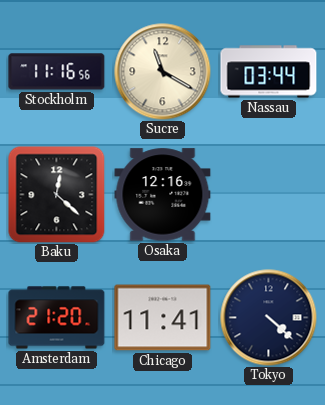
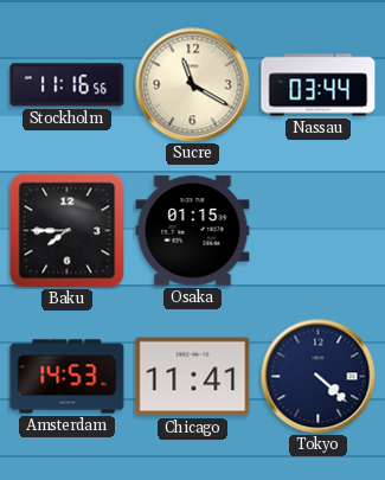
Baku: 12:22 -> 7:45 (68, 231)
Osaka: 12:16 -> 01:15 (193, 231)
Amsterdam: 21:20 -> 14:53 (68, 377)
